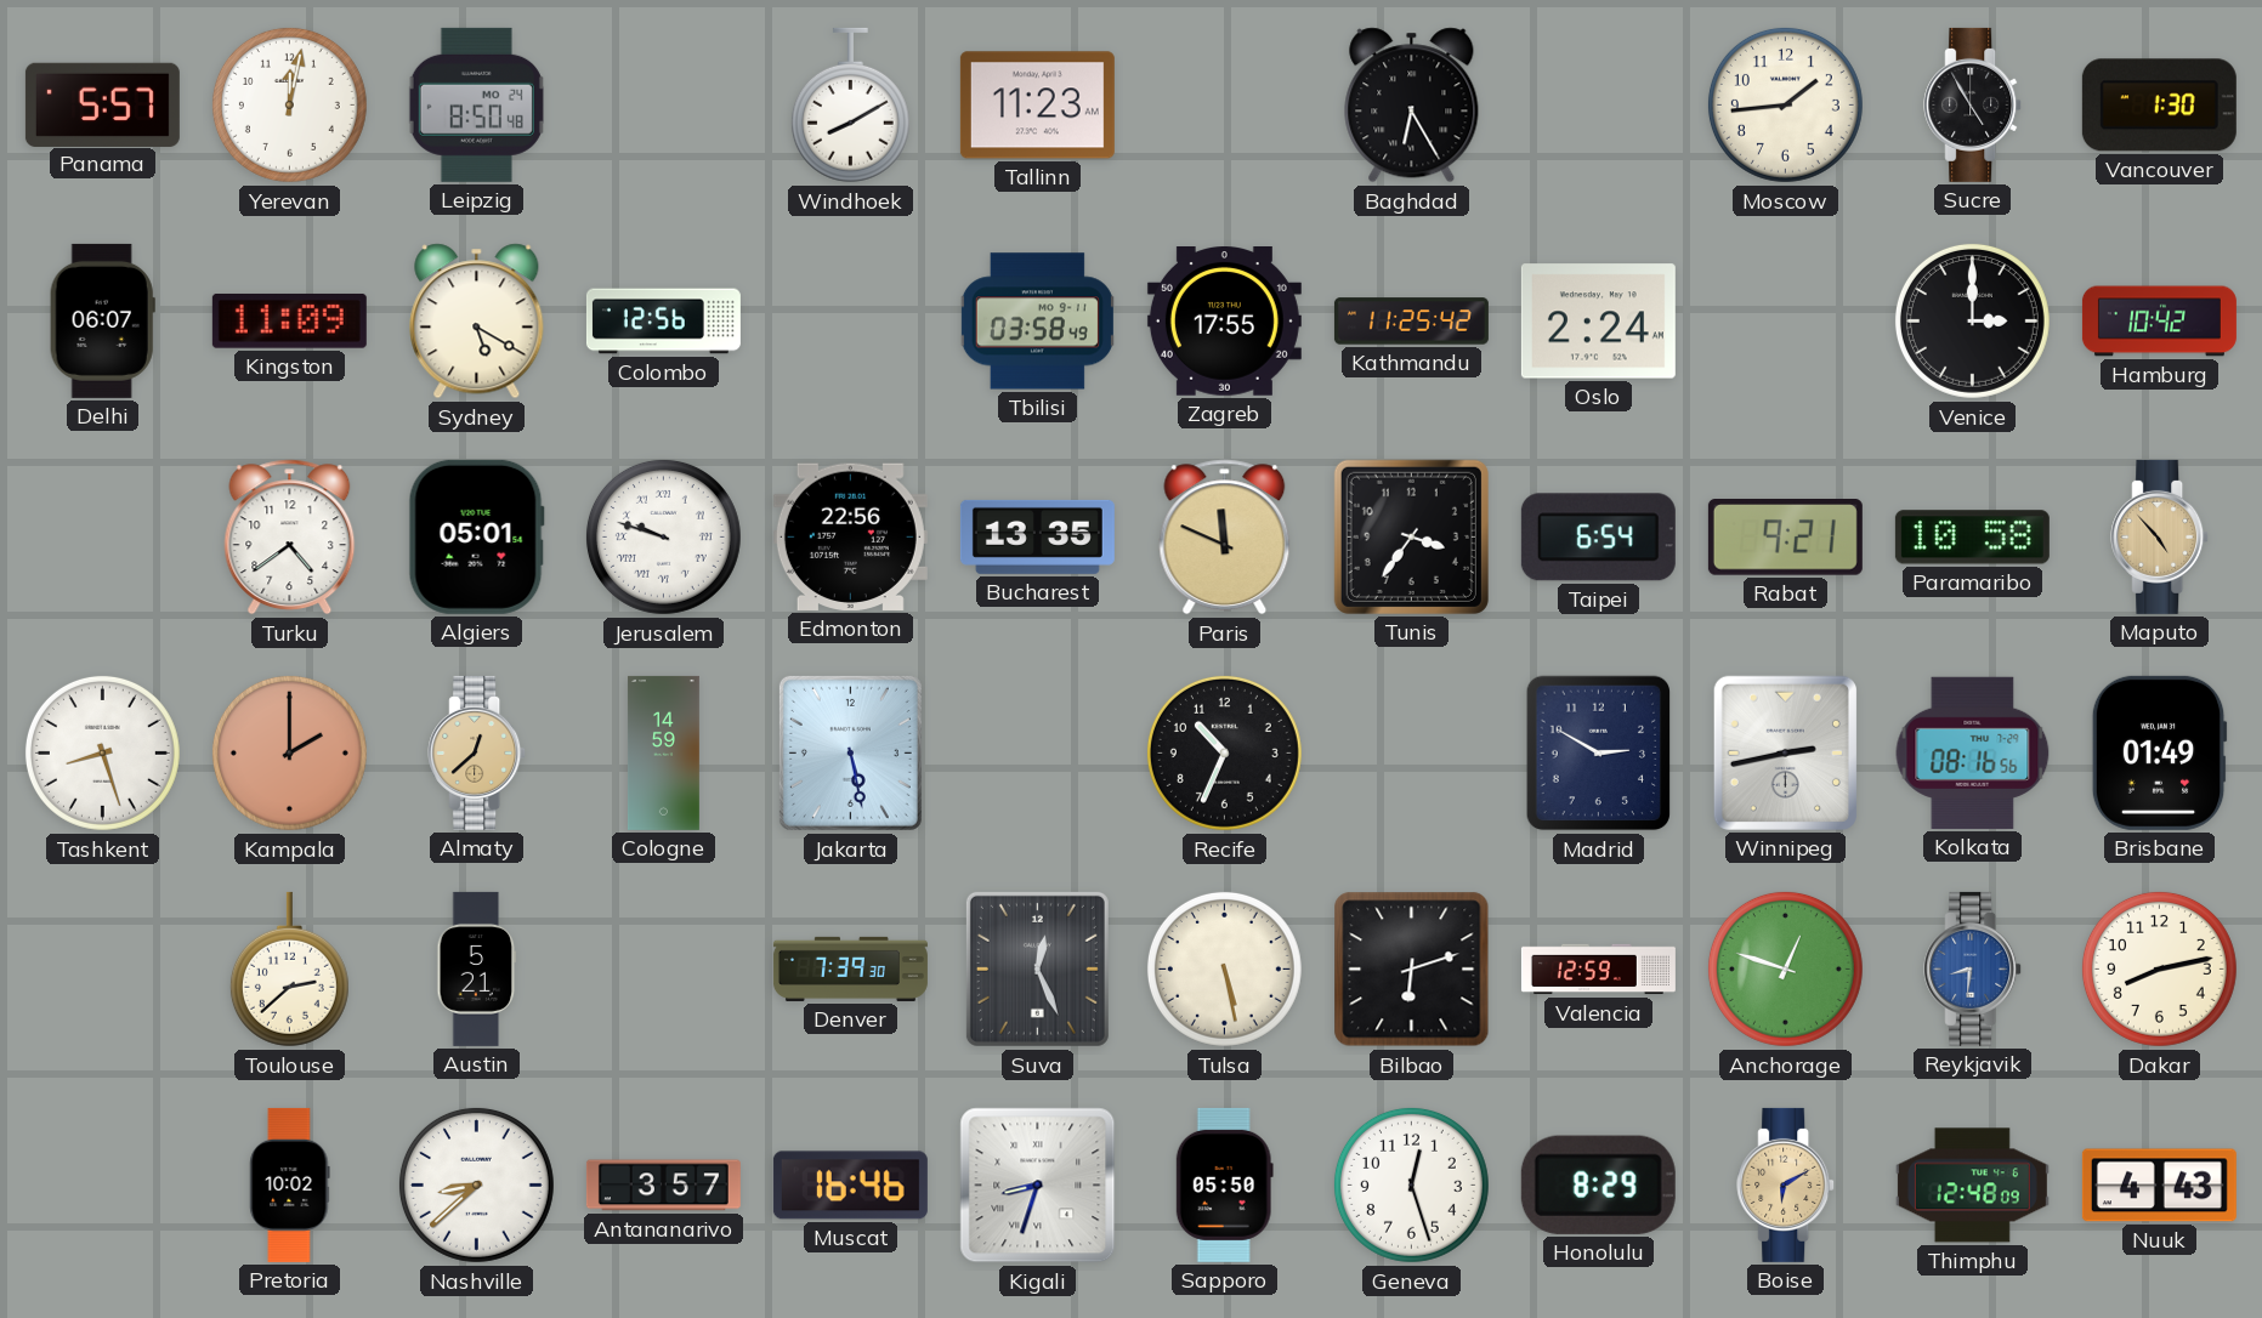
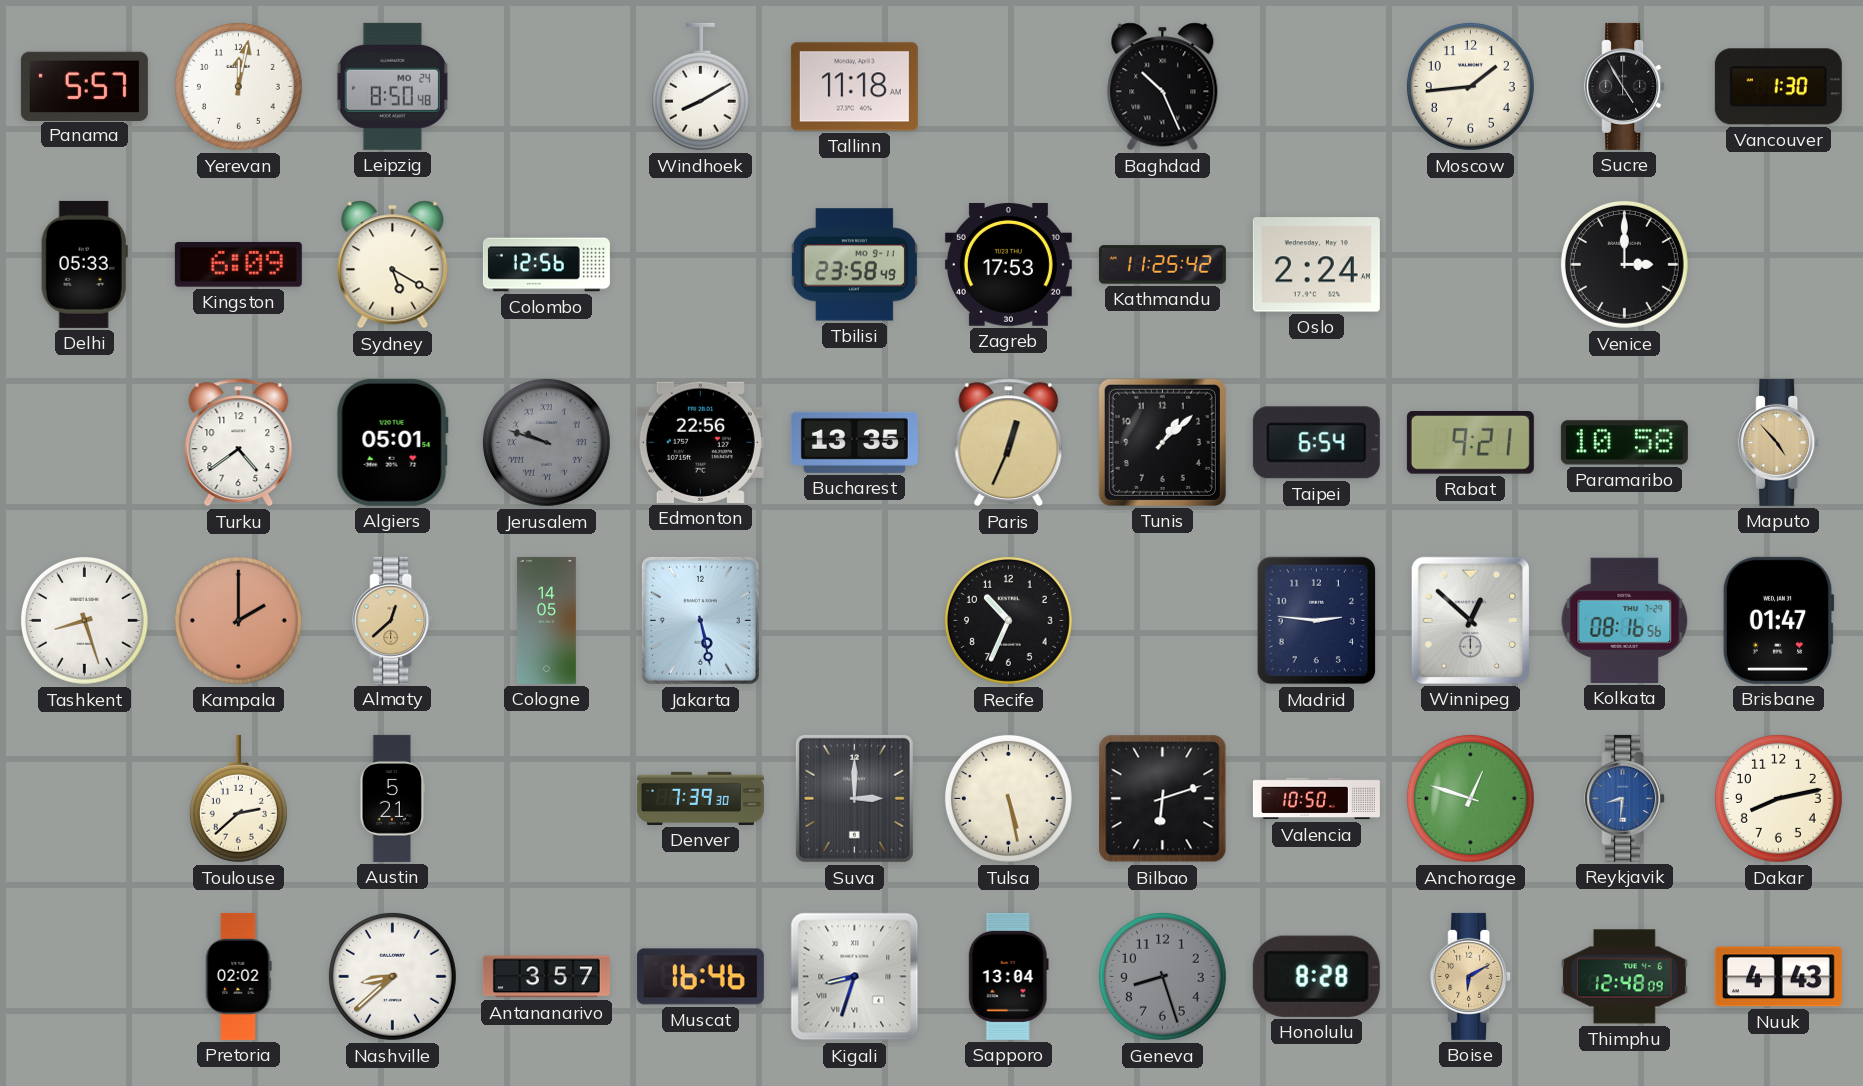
Tallinn: 11:23 -> 11:18 (854, 87)
Baghdad: 6:25 -> 10:26 (1163, 87)
Delhi: 06:07 -> 05:33 (84, 264)
Kingston: 11:09 -> 6:09 (238, 264)
Tbilisi: 03:58 -> 23:58 (854, 265)
Zagreb: 17:55 -> 17:53 (1008, 265)
Hamburg: 10:42 -> none (2159, 322)
Jerusalem dial: white -> grey (546, 442)
Paris: 11:49 -> 12:34 (1009, 443)
Tunis: 3:36 -> 1:08 (1162, 442)
Cologne: 14:59 -> 14:05 (546, 620)
Madrid: 2:50 -> 2:46 (1317, 621)
Winnipeg: 2:43 -> 12:52 (1470, 620)
Brisbane: 01:49 -> 01:47 (1778, 620)
Suva: 12:26 -> 3:00 (854, 798)
Valencia: 12:59 -> 10:50 (1316, 799)
Pretoria: 10:02 -> 02:02 (239, 976)
Sapporo: 05:50 -> 13:04 (1008, 976)
Geneva: 12:27 -> 8:27 (1162, 976)
Geneva dial: white -> grey (1162, 976)
Honolulu: 8:29 -> 8:28 (1316, 976)
